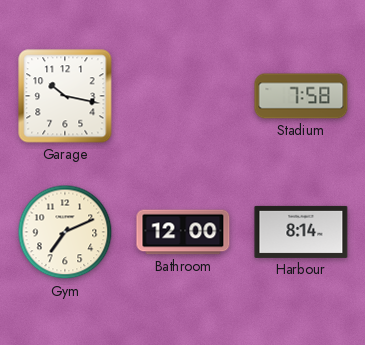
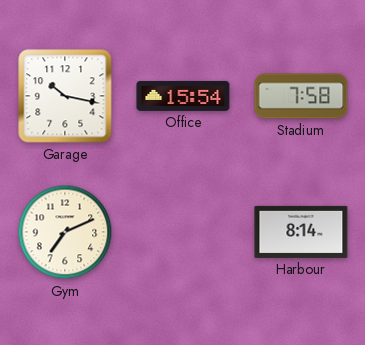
Office: none -> 15:54 (183, 96)
Bathroom: 12:00 -> none (183, 232)
